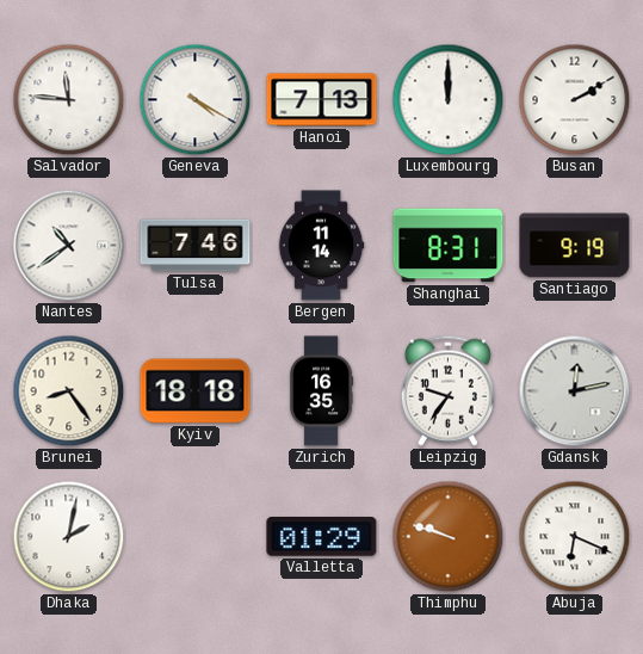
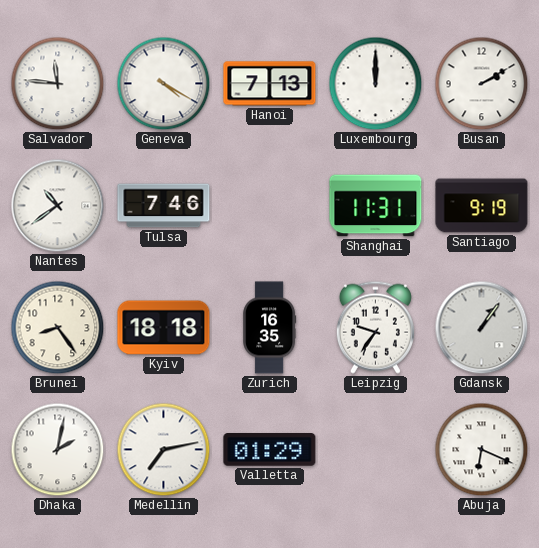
Bergen: 11:14 -> none (321, 246)
Shanghai: 8:31 -> 11:31 (376, 206)
Gdansk: 12:13 -> 1:06 (482, 328)
Medellin: none -> 7:13 (164, 450)
Thimphu: 9:48 -> none (449, 537)
